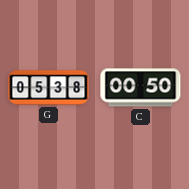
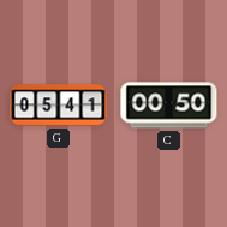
G: 05:38 -> 05:41 (59, 106)
